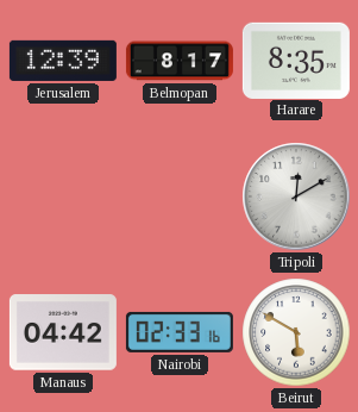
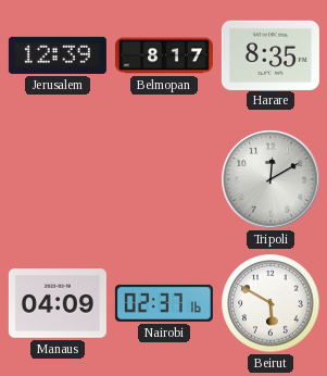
Manaus: 04:42 -> 04:09 (58, 303)
Nairobi: 02:33 -> 02:37 (164, 303)
